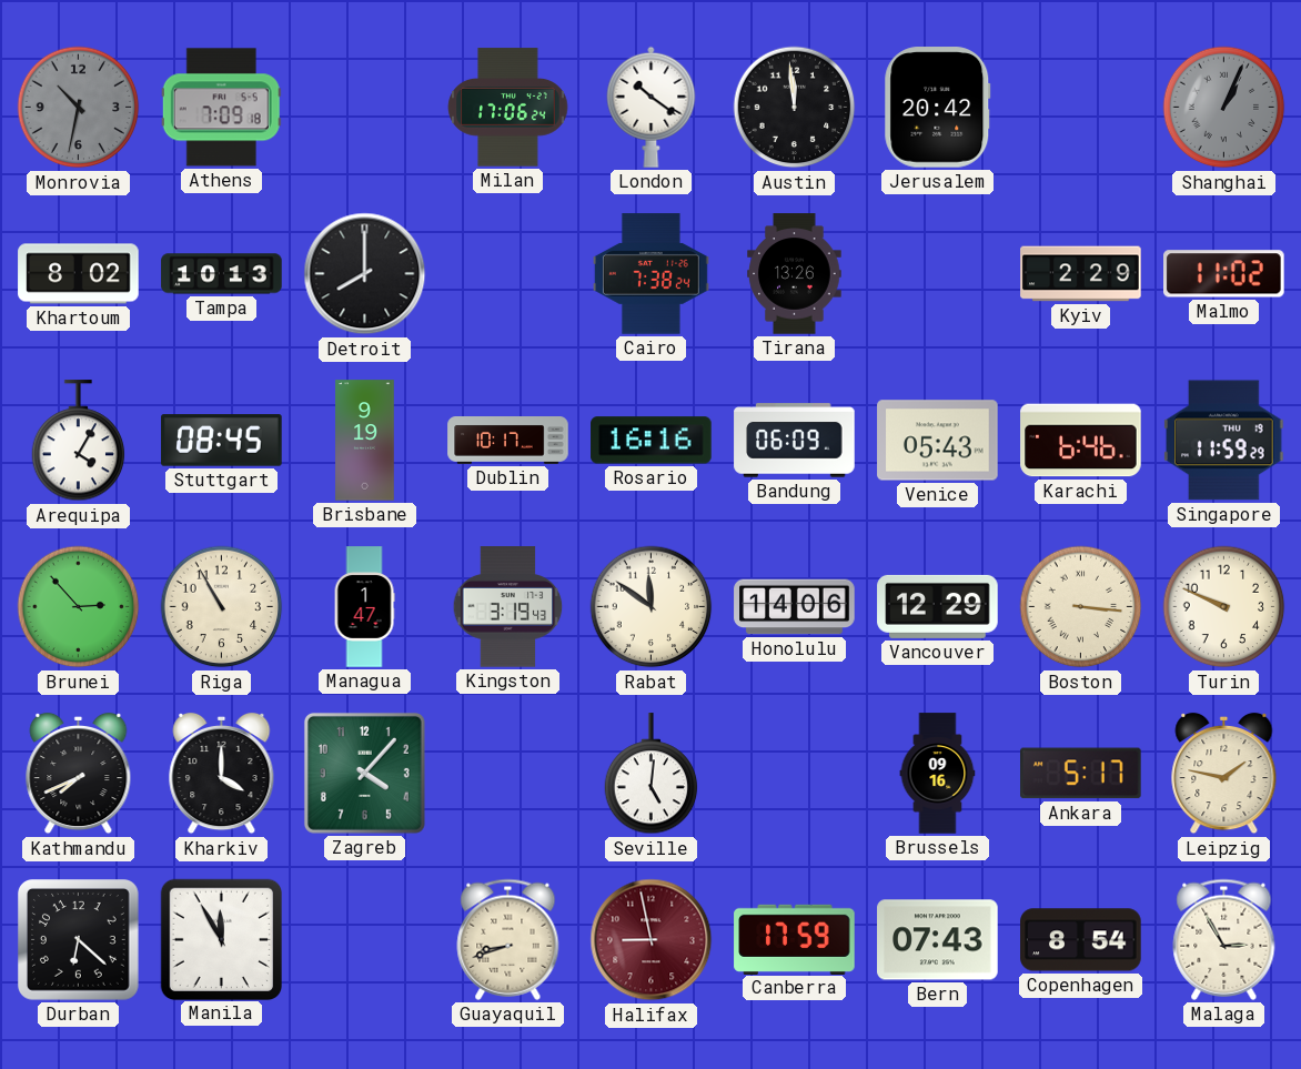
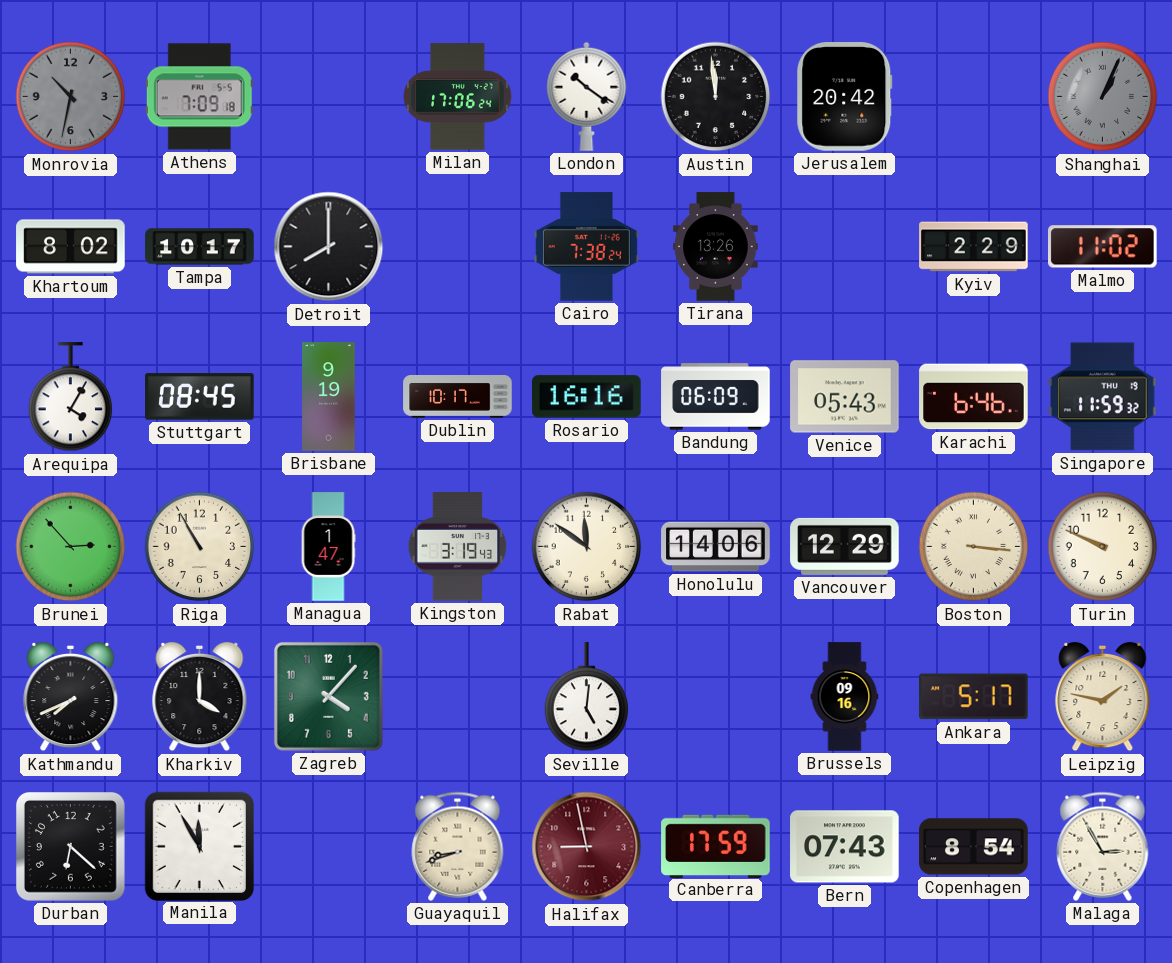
Tampa: 10:13 -> 10:17 (200, 247)
Singapore: 11:59:29 -> 11:59:32 (1103, 397)
